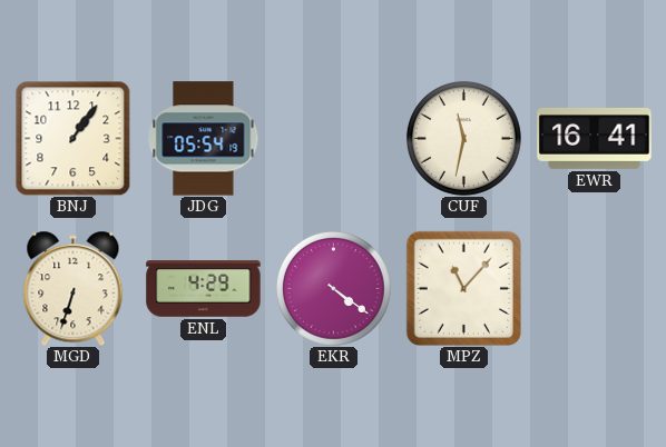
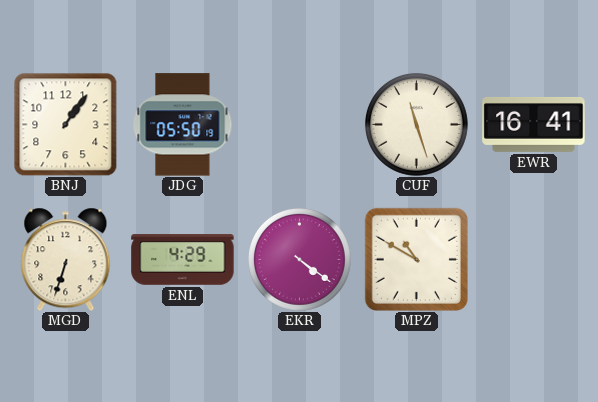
JDG: 05:54 -> 05:50 (183, 125)
CUF: 11:32 -> 11:27 (416, 124)
MPZ: 11:07 -> 10:50 (416, 259)
